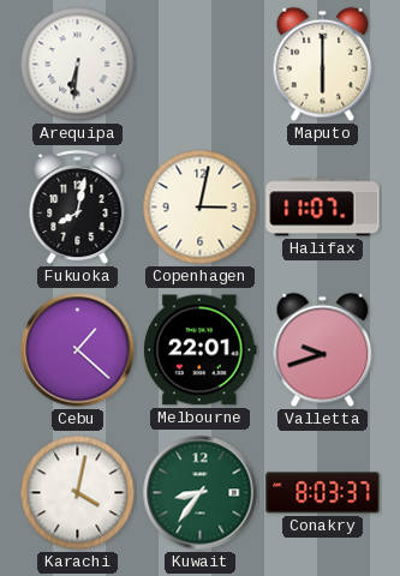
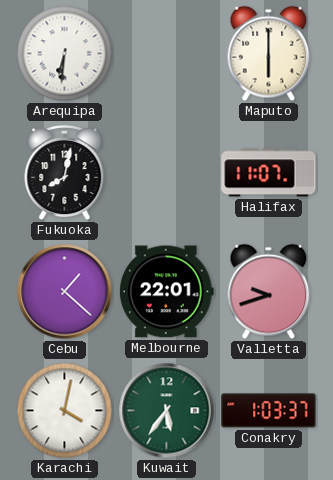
Copenhagen: 3:02 -> none (201, 208)
Kuwait: 8:36 -> 5:36 (167, 411)
Conakry: 8:03 -> 1:03 (269, 411)
